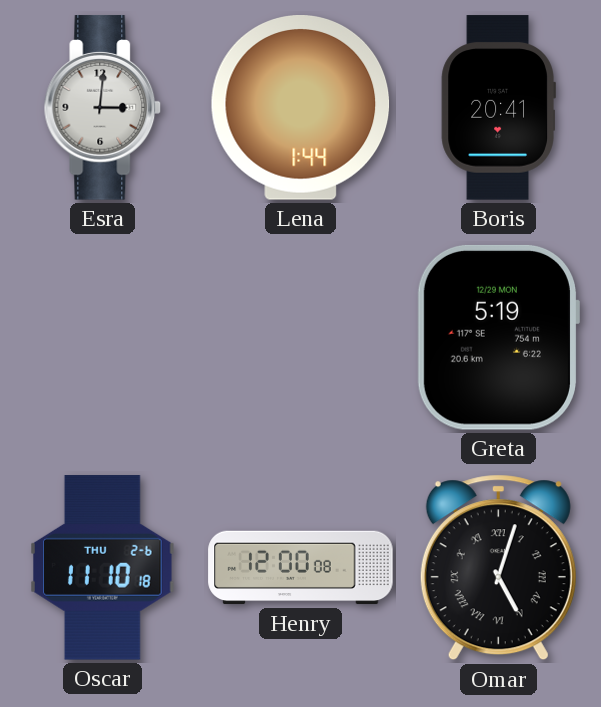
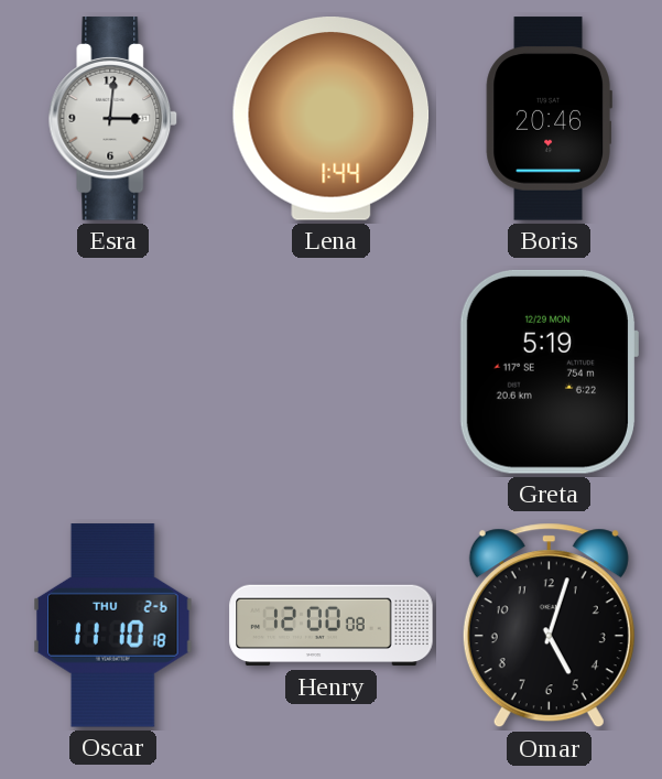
Boris: 20:41 -> 20:46 (549, 119)
Omar numerals: Roman -> Arabic (549, 626)
